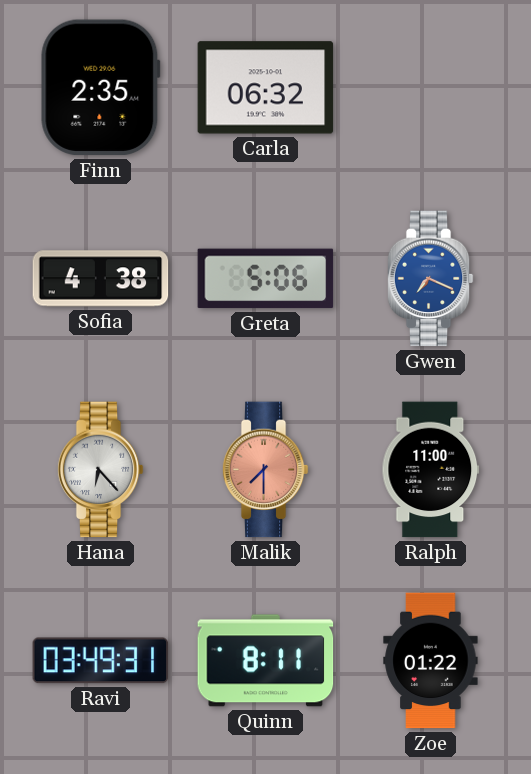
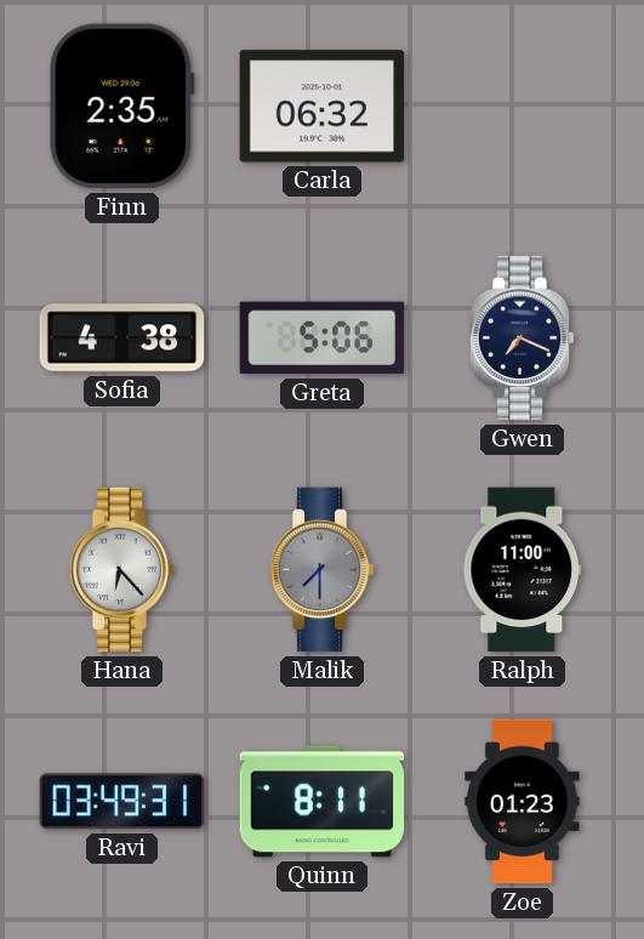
Gwen dial: blue -> navy (522, 338)
Malik dial: salmon -> grey (321, 570)
Zoe: 01:22 -> 01:23 (523, 802)
